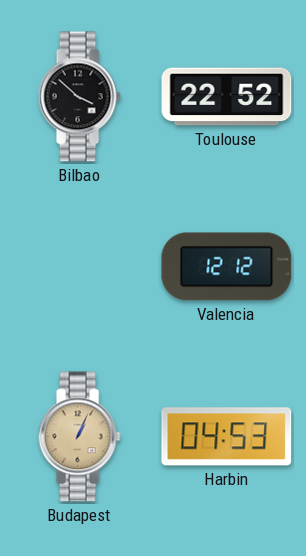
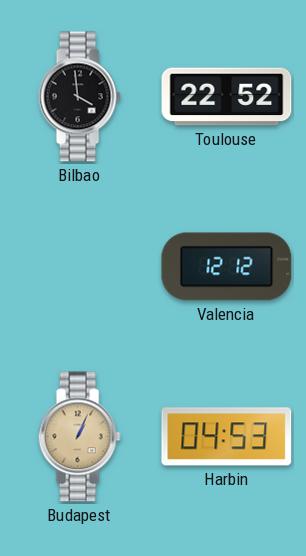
Bilbao: 3:52 -> 3:59 (79, 97)
